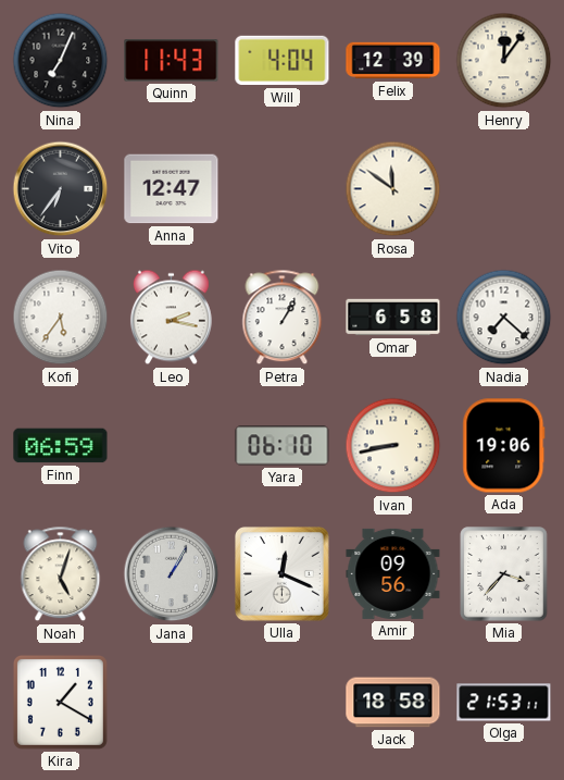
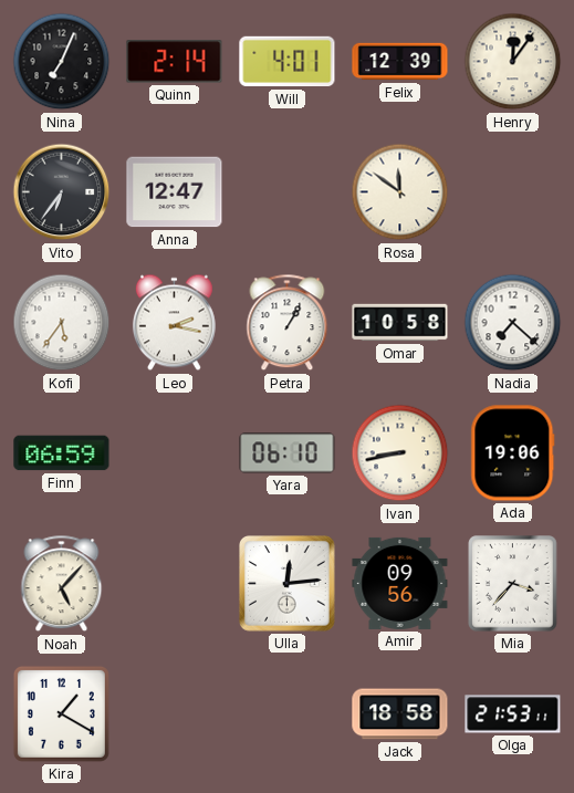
Quinn: 11:43 -> 2:14 (175, 62)
Will: 4:04 -> 4:01 (288, 62)
Omar: 6:58 -> 10:58 (400, 323)
Noah: 5:03 -> 5:07 (62, 584)
Jana: 1:05 -> none (172, 574)
Ulla: 12:19 -> 12:14 (288, 584)
